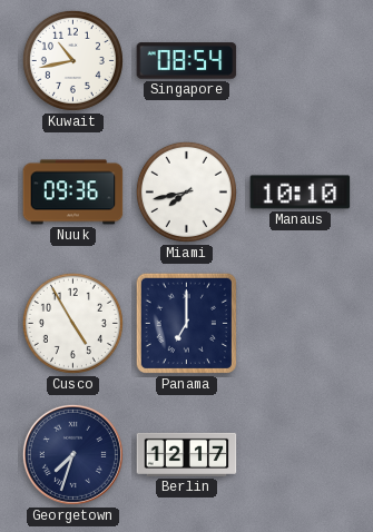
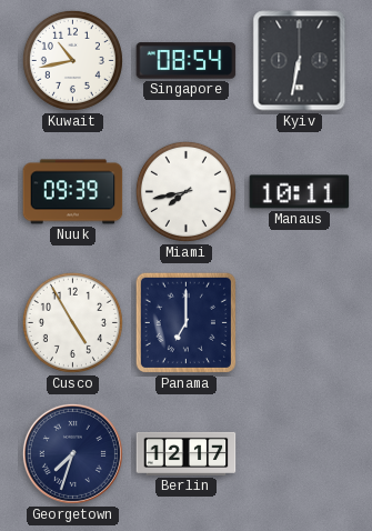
Kyiv: none -> 6:32 (300, 61)
Nuuk: 09:36 -> 09:39 (73, 192)
Manaus: 10:10 -> 10:11 (300, 192)
